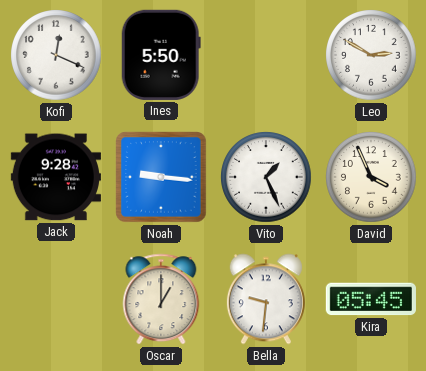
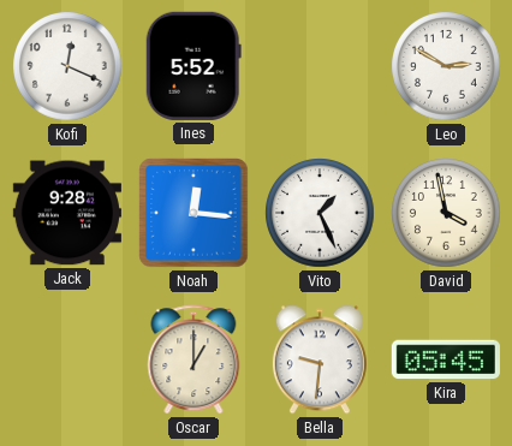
Ines: 5:50 -> 5:52 (194, 66)
Noah: 9:16 -> 12:16 (194, 213)
David: 3:56 -> 3:58 (446, 213)
